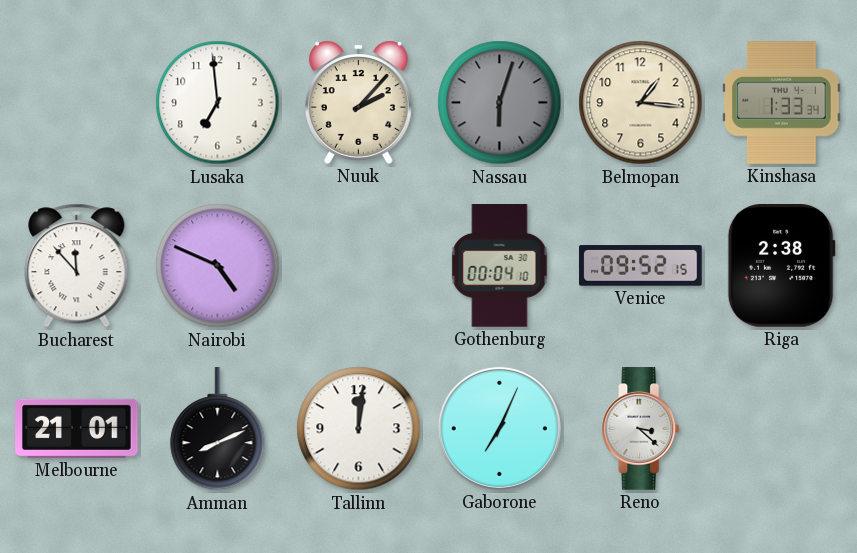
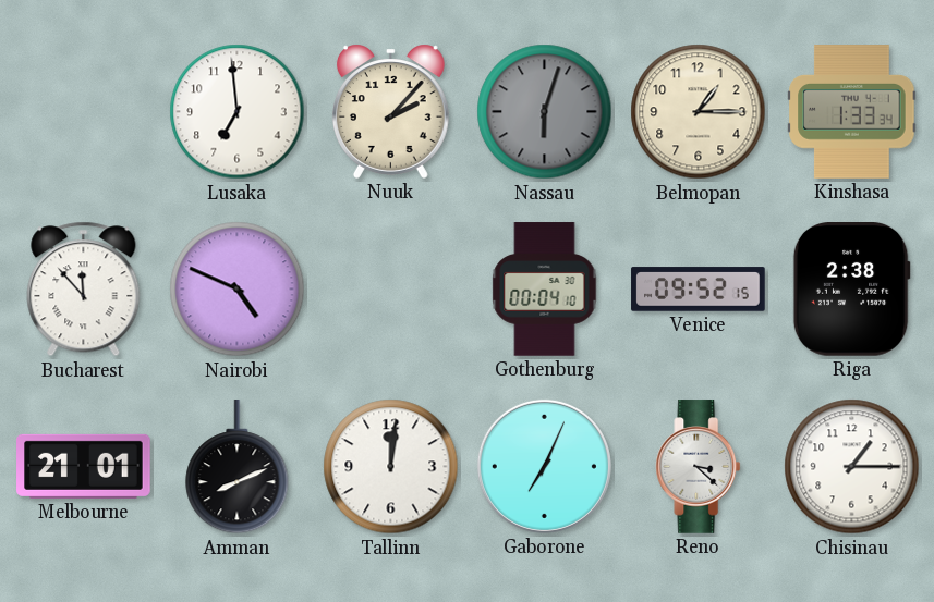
Belmopan: 1:16 -> 1:15 (699, 112)
Chisinau: none -> 1:15 (852, 467)
